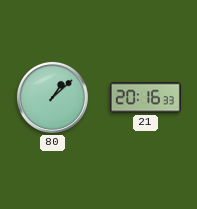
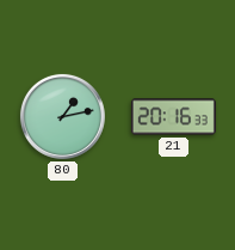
80: 1:08 -> 1:13 (62, 116)
